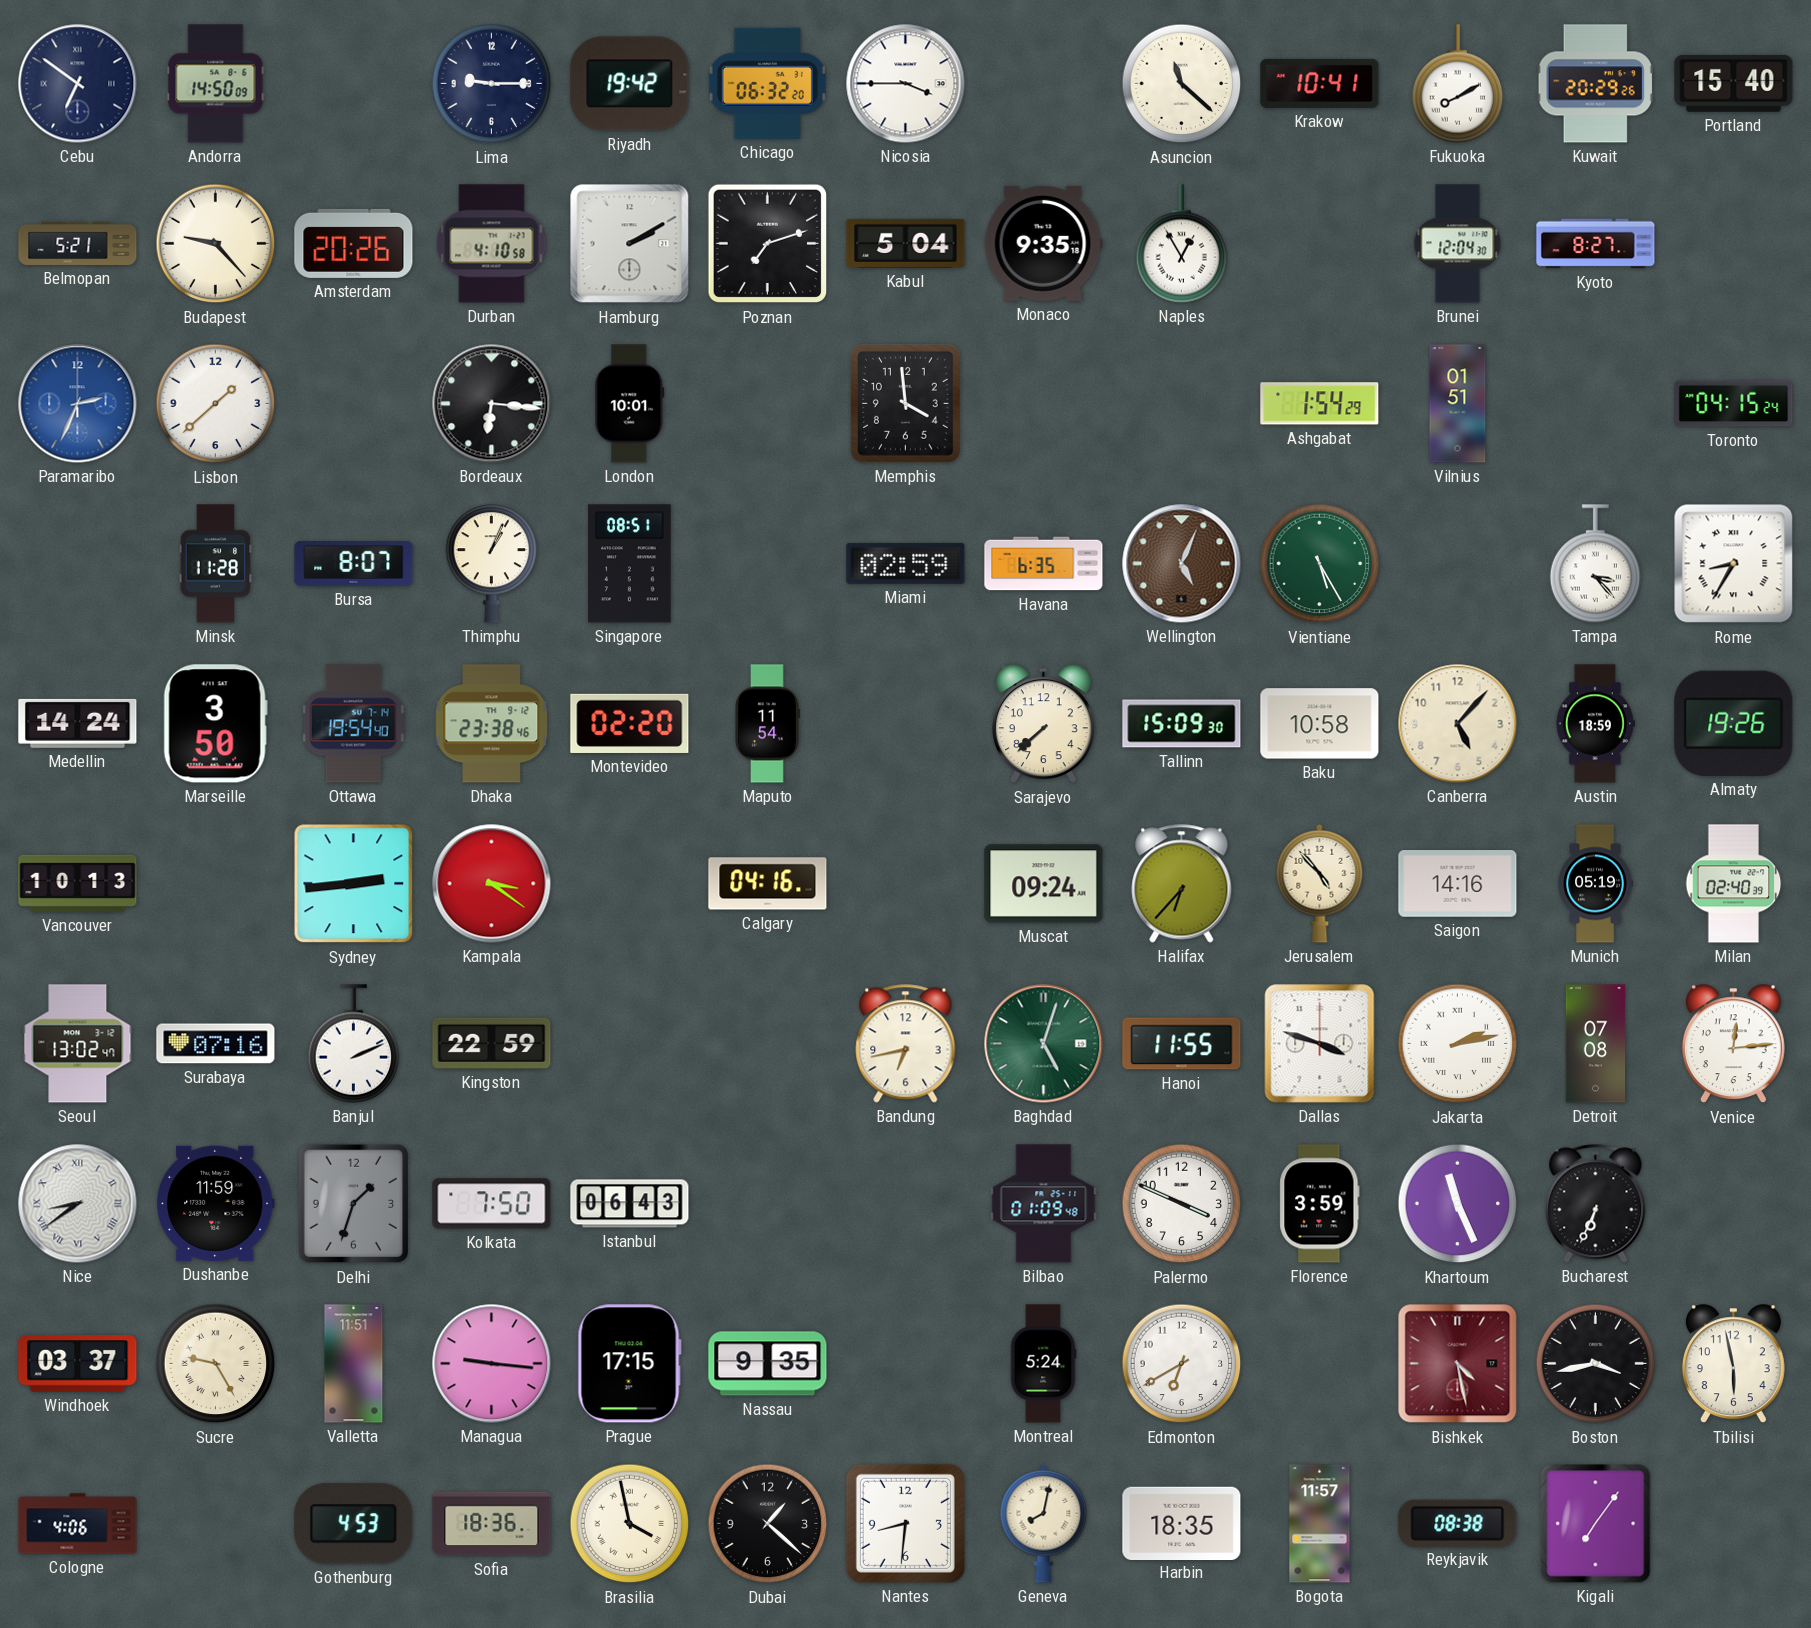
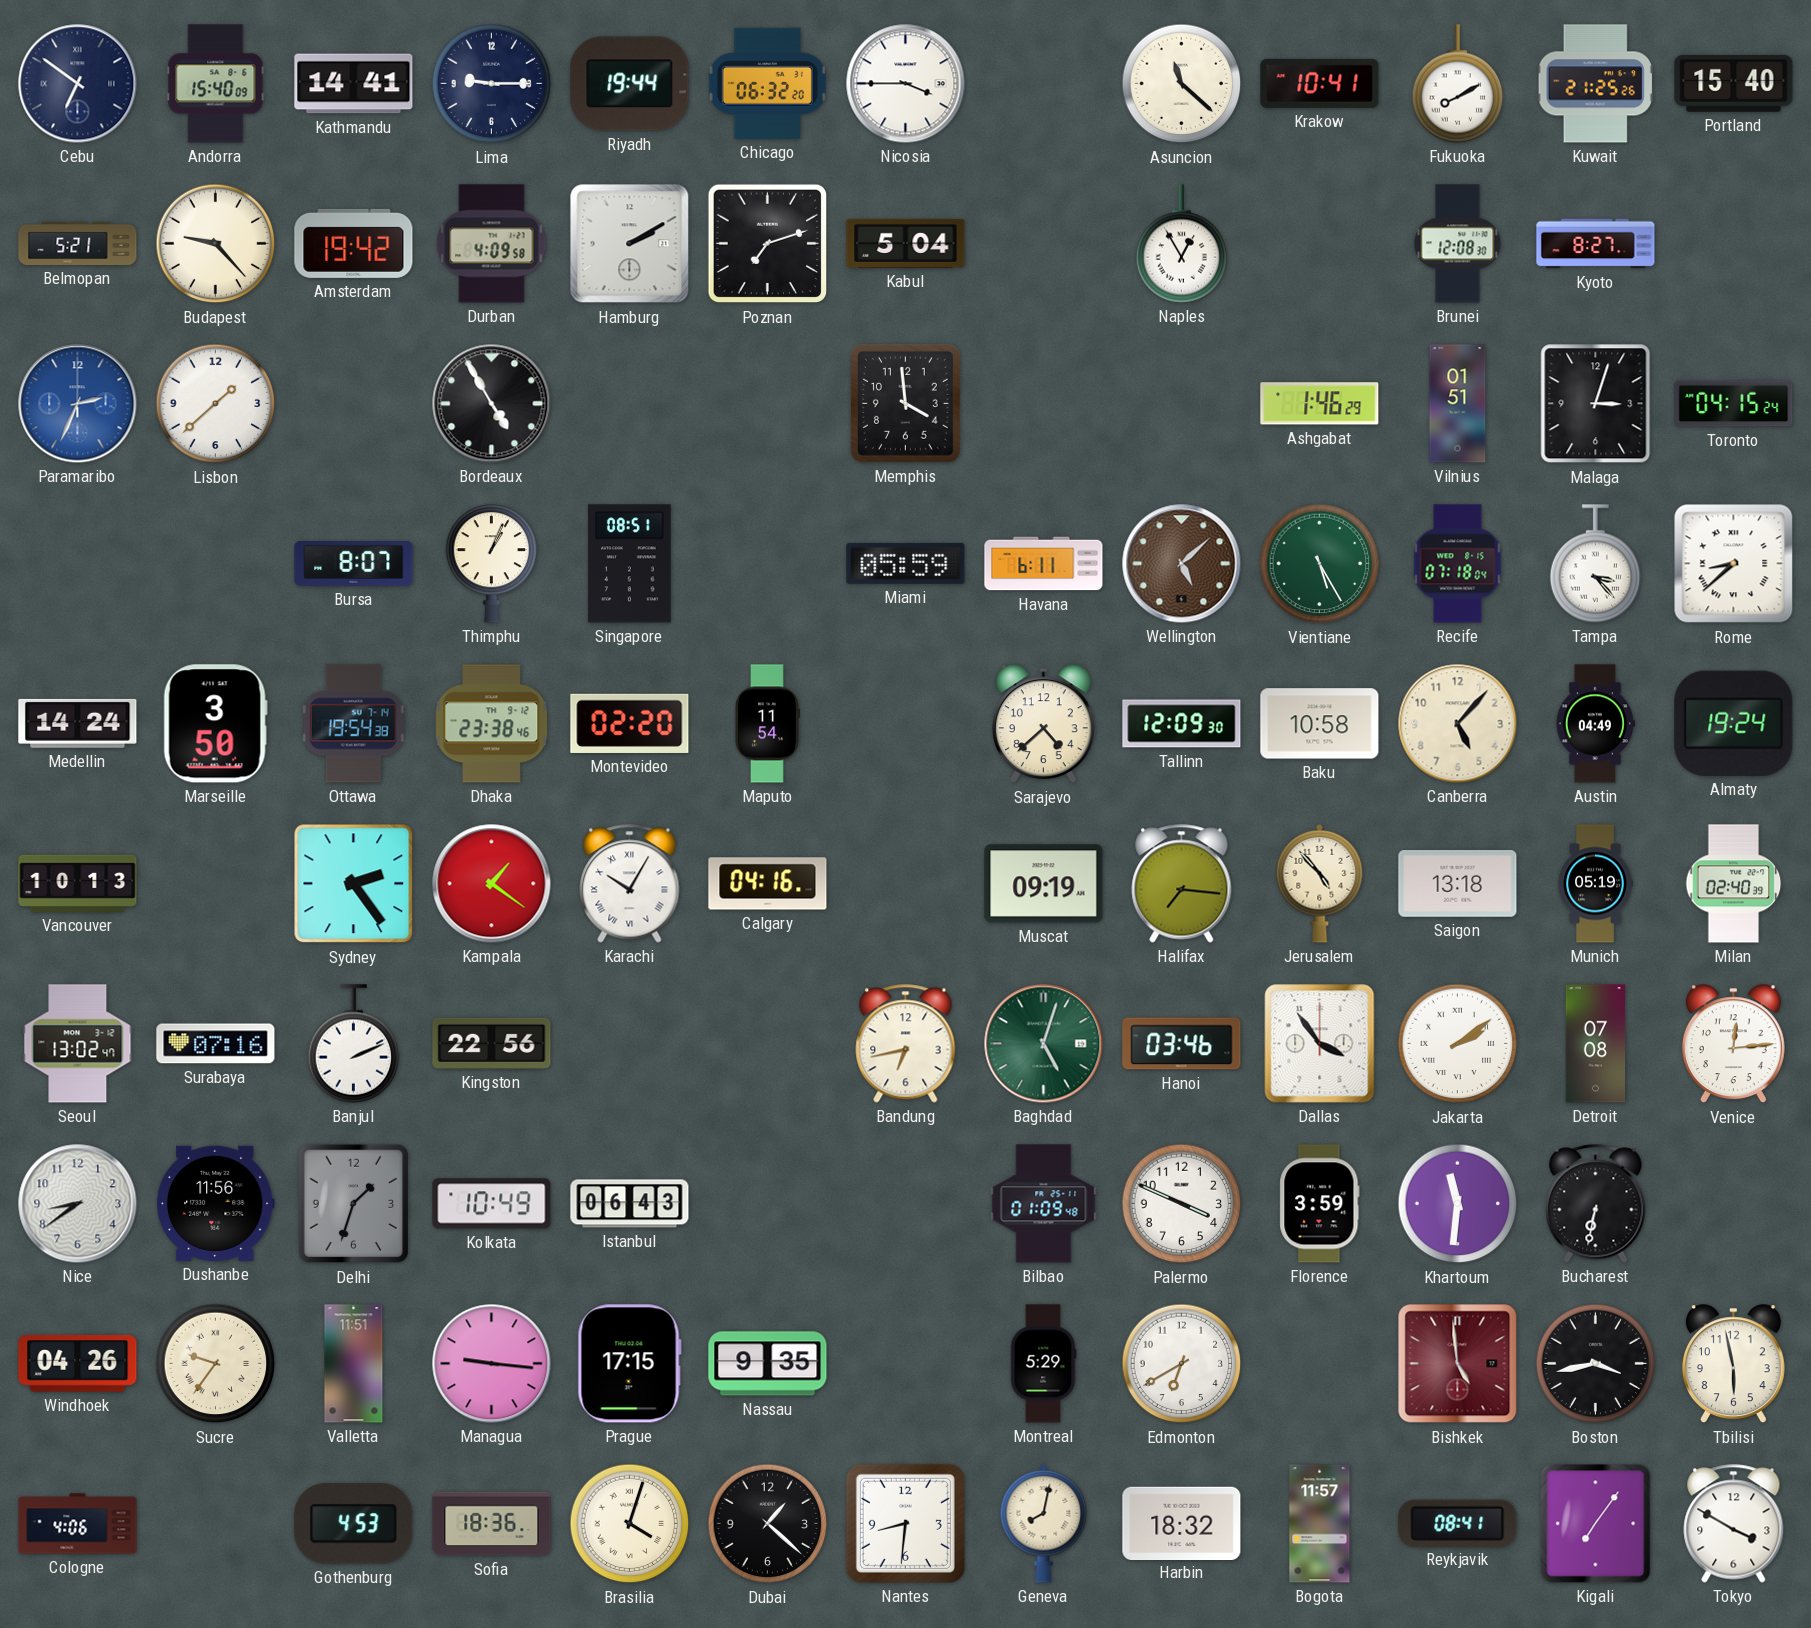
Andorra: 14:50 -> 15:40 (216, 84)
Kathmandu: none -> 14:41 (354, 84)
Riyadh: 19:42 -> 19:44 (630, 84)
Kuwait: 20:29 -> 21:25 (1595, 84)
Amsterdam: 20:26 -> 19:42 (354, 243)
Durban: 4:10 -> 4:09 (492, 244)
Monaco: 9:35 -> none (1043, 243)
Brunei: 12:04 -> 12:08 (1458, 244)
Bordeaux: 6:16 -> 4:55 (492, 404)
London: 10:01 -> none (630, 404)
Ashgabat: 1:54 -> 1:46 (1320, 404)
Malaga: none -> 3:03 (1596, 404)
Minsk: 11:28 -> none (216, 564)
Miami: 02:59 -> 05:59 (906, 563)
Havana: 6:35 -> 6:11 (1044, 564)
Wellington: 5:04 -> 5:08 (1182, 564)
Recife: none -> 07:18 (1458, 564)
Rome: 8:35 -> 8:38 (1734, 564)
Ottawa: 19:54:40 -> 19:54:38 (353, 724)
Sarajevo: 7:38 -> 4:38 (1043, 724)
Tallinn: 15:09 -> 12:09 (1182, 724)
Austin: 18:59 -> 04:49 (1595, 724)
Almaty: 19:26 -> 19:24 (1734, 723)
Sydney: 2:44 -> 2:24 (354, 884)
Kampala: 3:21 -> 1:21 (492, 884)
Karachi: none -> 10:05 (630, 884)
Muscat: 09:24 -> 09:19 (1044, 884)
Halifax: 6:37 -> 7:16 (1182, 884)
Saigon: 14:16 -> 13:18 (1458, 884)
Kingston: 22:59 -> 22:56 (492, 1043)
Hanoi: 11:55 -> 03:46 (1182, 1044)
Dallas: 3:48 -> 3:54 (1320, 1044)
Jakarta: 2:13 -> 2:09 (1458, 1044)
Nice numerals: Roman -> Arabic (78, 1204)
Dushanbe: 11:59 -> 11:56 (215, 1203)
Kolkata: 7:50 -> 10:49 (492, 1204)
Khartoum: 11:26 -> 11:31 (1458, 1204)
Bucharest: 6:34 -> 6:32 (1596, 1204)
Windhoek: 03:37 -> 04:26 (78, 1364)
Sucre: 9:25 -> 9:36 (216, 1364)
Montreal: 5:24 -> 5:29 (1043, 1364)
Bishkek: 4:28 -> 4:59 (1458, 1364)
Brasilia: 3:58 -> 4:03 (630, 1524)
Harbin: 18:35 -> 18:32 (1182, 1523)
Reykjavik: 08:38 -> 08:41 (1458, 1523)
Tokyo: none -> 3:50 (1734, 1524)
